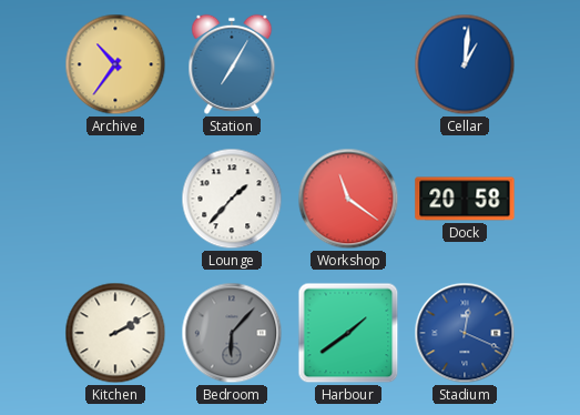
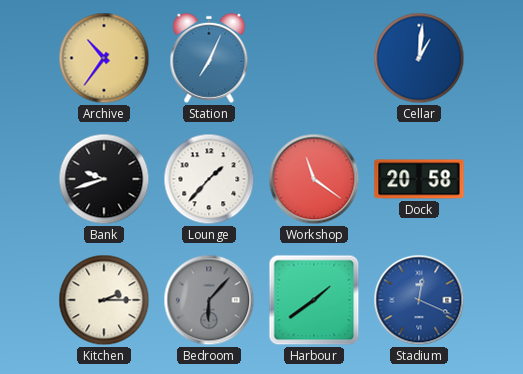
Station: 7:05 -> 7:04 (209, 58)
Bank: none -> 9:42 (104, 179)
Kitchen: 2:10 -> 2:15 (104, 300)
